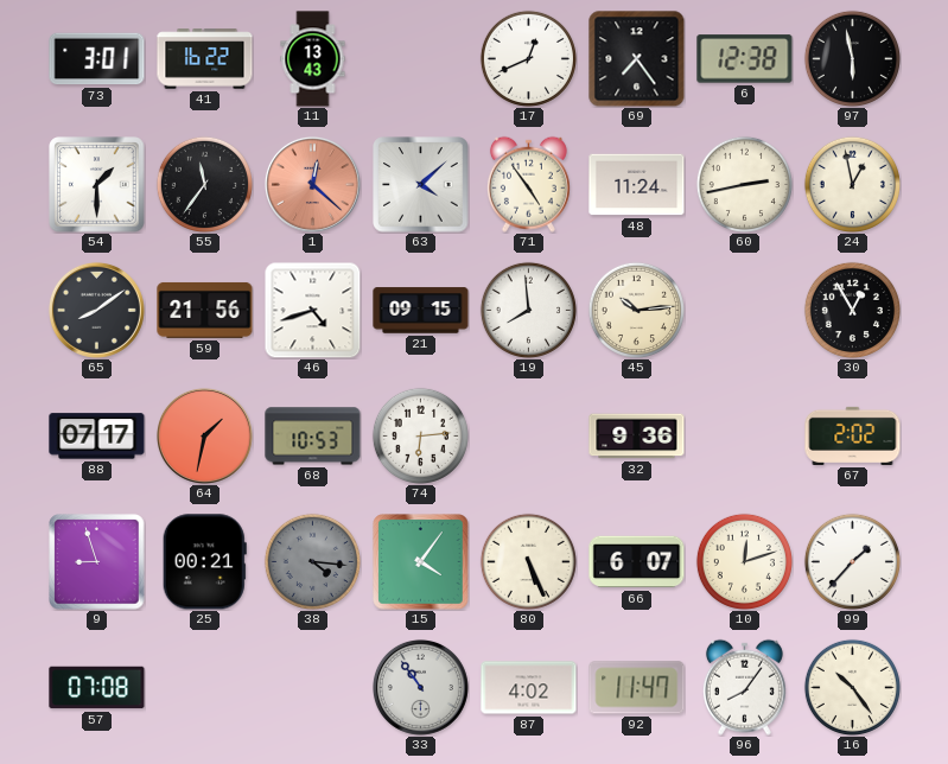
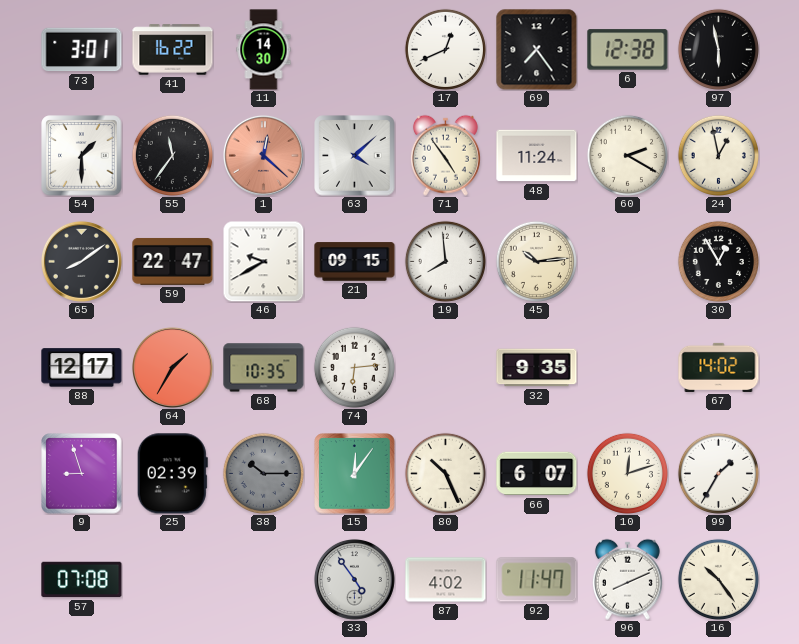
11: 13:43 -> 14:30 (264, 50)
60: 2:43 -> 2:20 (627, 155)
59: 21:56 -> 22:47 (173, 261)
46: 4:42 -> 9:40 (263, 261)
88: 07:17 -> 12:17 (82, 368)
64: 1:32 -> 1:35 (172, 367)
68: 10:53 -> 10:35 (264, 368)
32: 9:36 -> 9:35 (537, 368)
67: 2:02 -> 14:02 (719, 367)
25: 00:21 -> 02:39 (172, 474)
38: 4:16 -> 10:15 (263, 473)
15: 4:06 -> 12:06 (355, 474)
80: 5:26 -> 10:26 (445, 473)
99: 1:37 -> 1:35 (718, 473)
33: 10:54 -> 4:54 (354, 579)
96: 8:06 -> 8:11 (627, 579)
